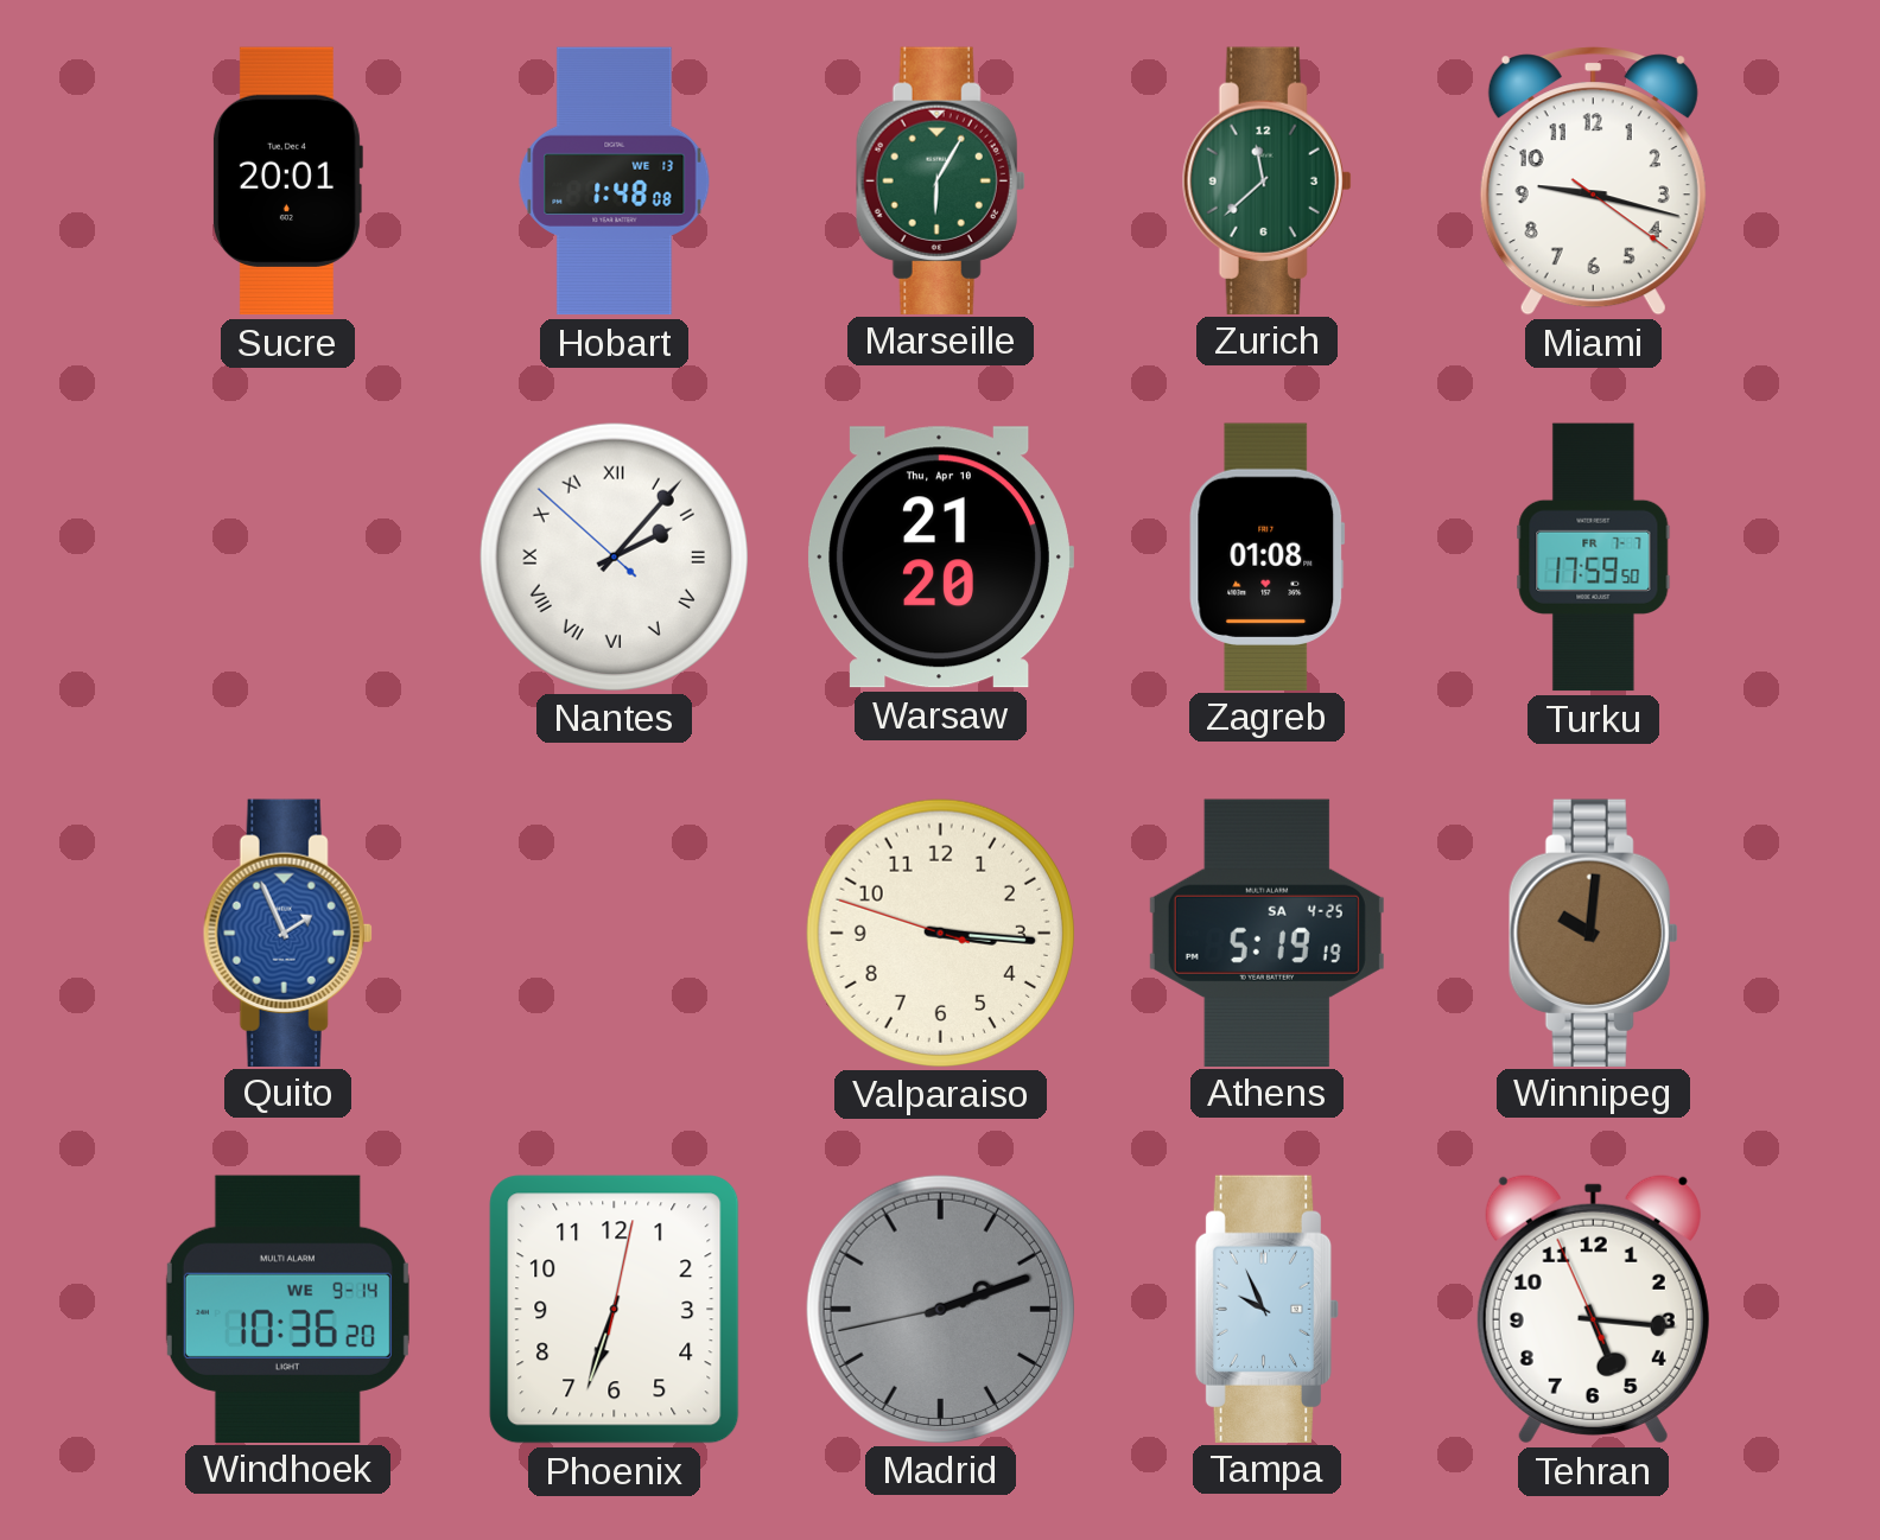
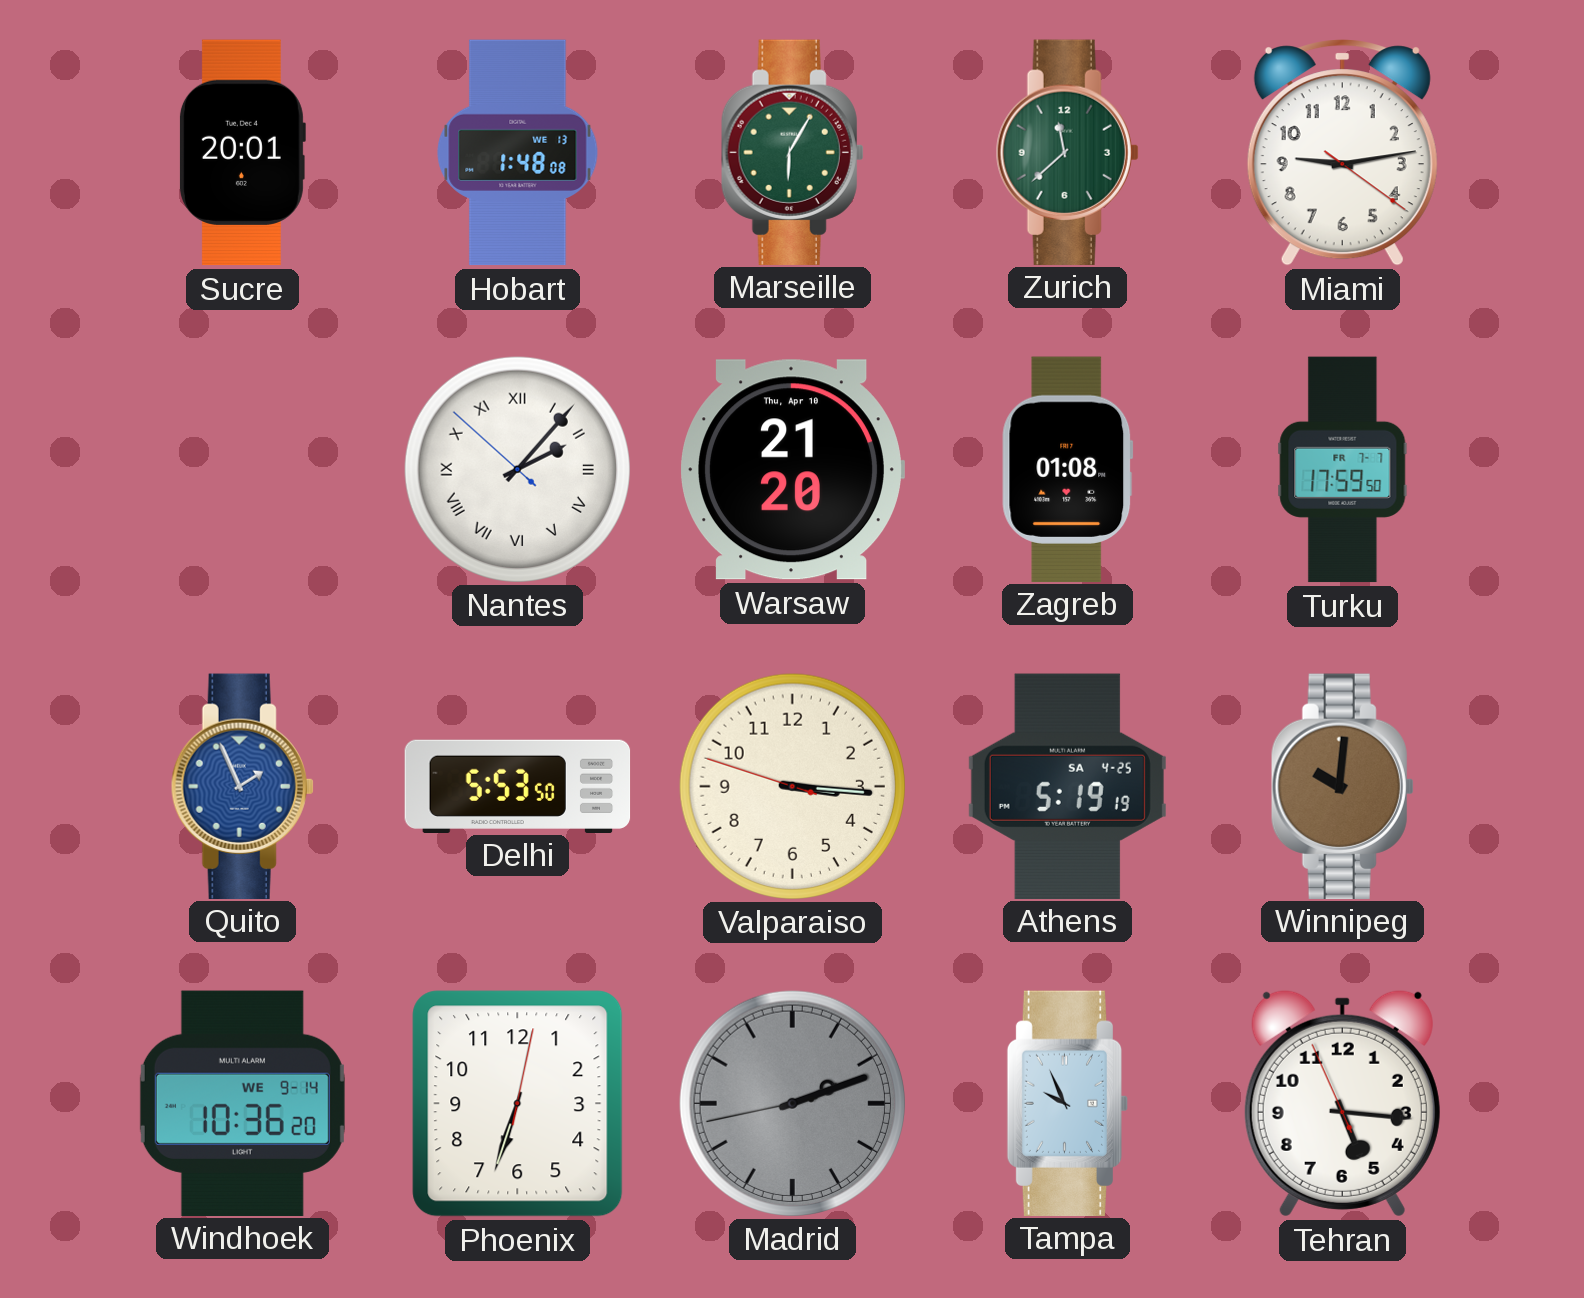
Miami: 9:17 -> 9:13 (1342, 153)
Delhi: none -> 5:53 (518, 786)
